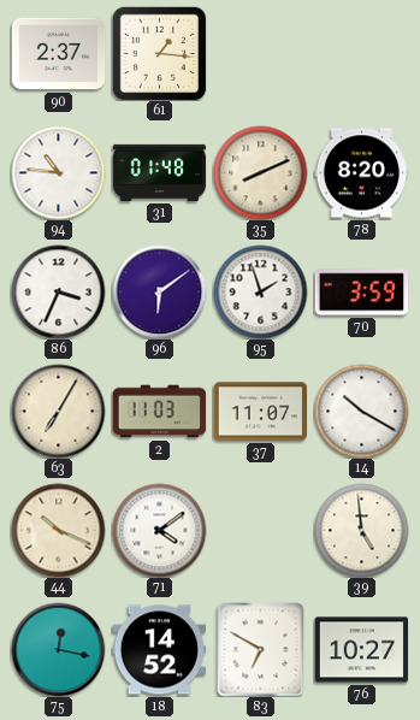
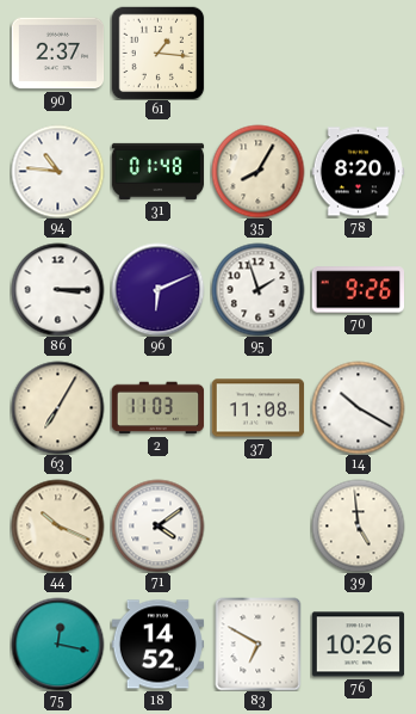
35: 8:11 -> 8:05 (257, 171)
86: 3:34 -> 3:15 (57, 289)
96: 6:09 -> 6:11 (157, 289)
70: 3:59 -> 9:26 (358, 290)
37: 11:07 -> 11:08 (257, 408)
76: 10:27 -> 10:26 (358, 645)
